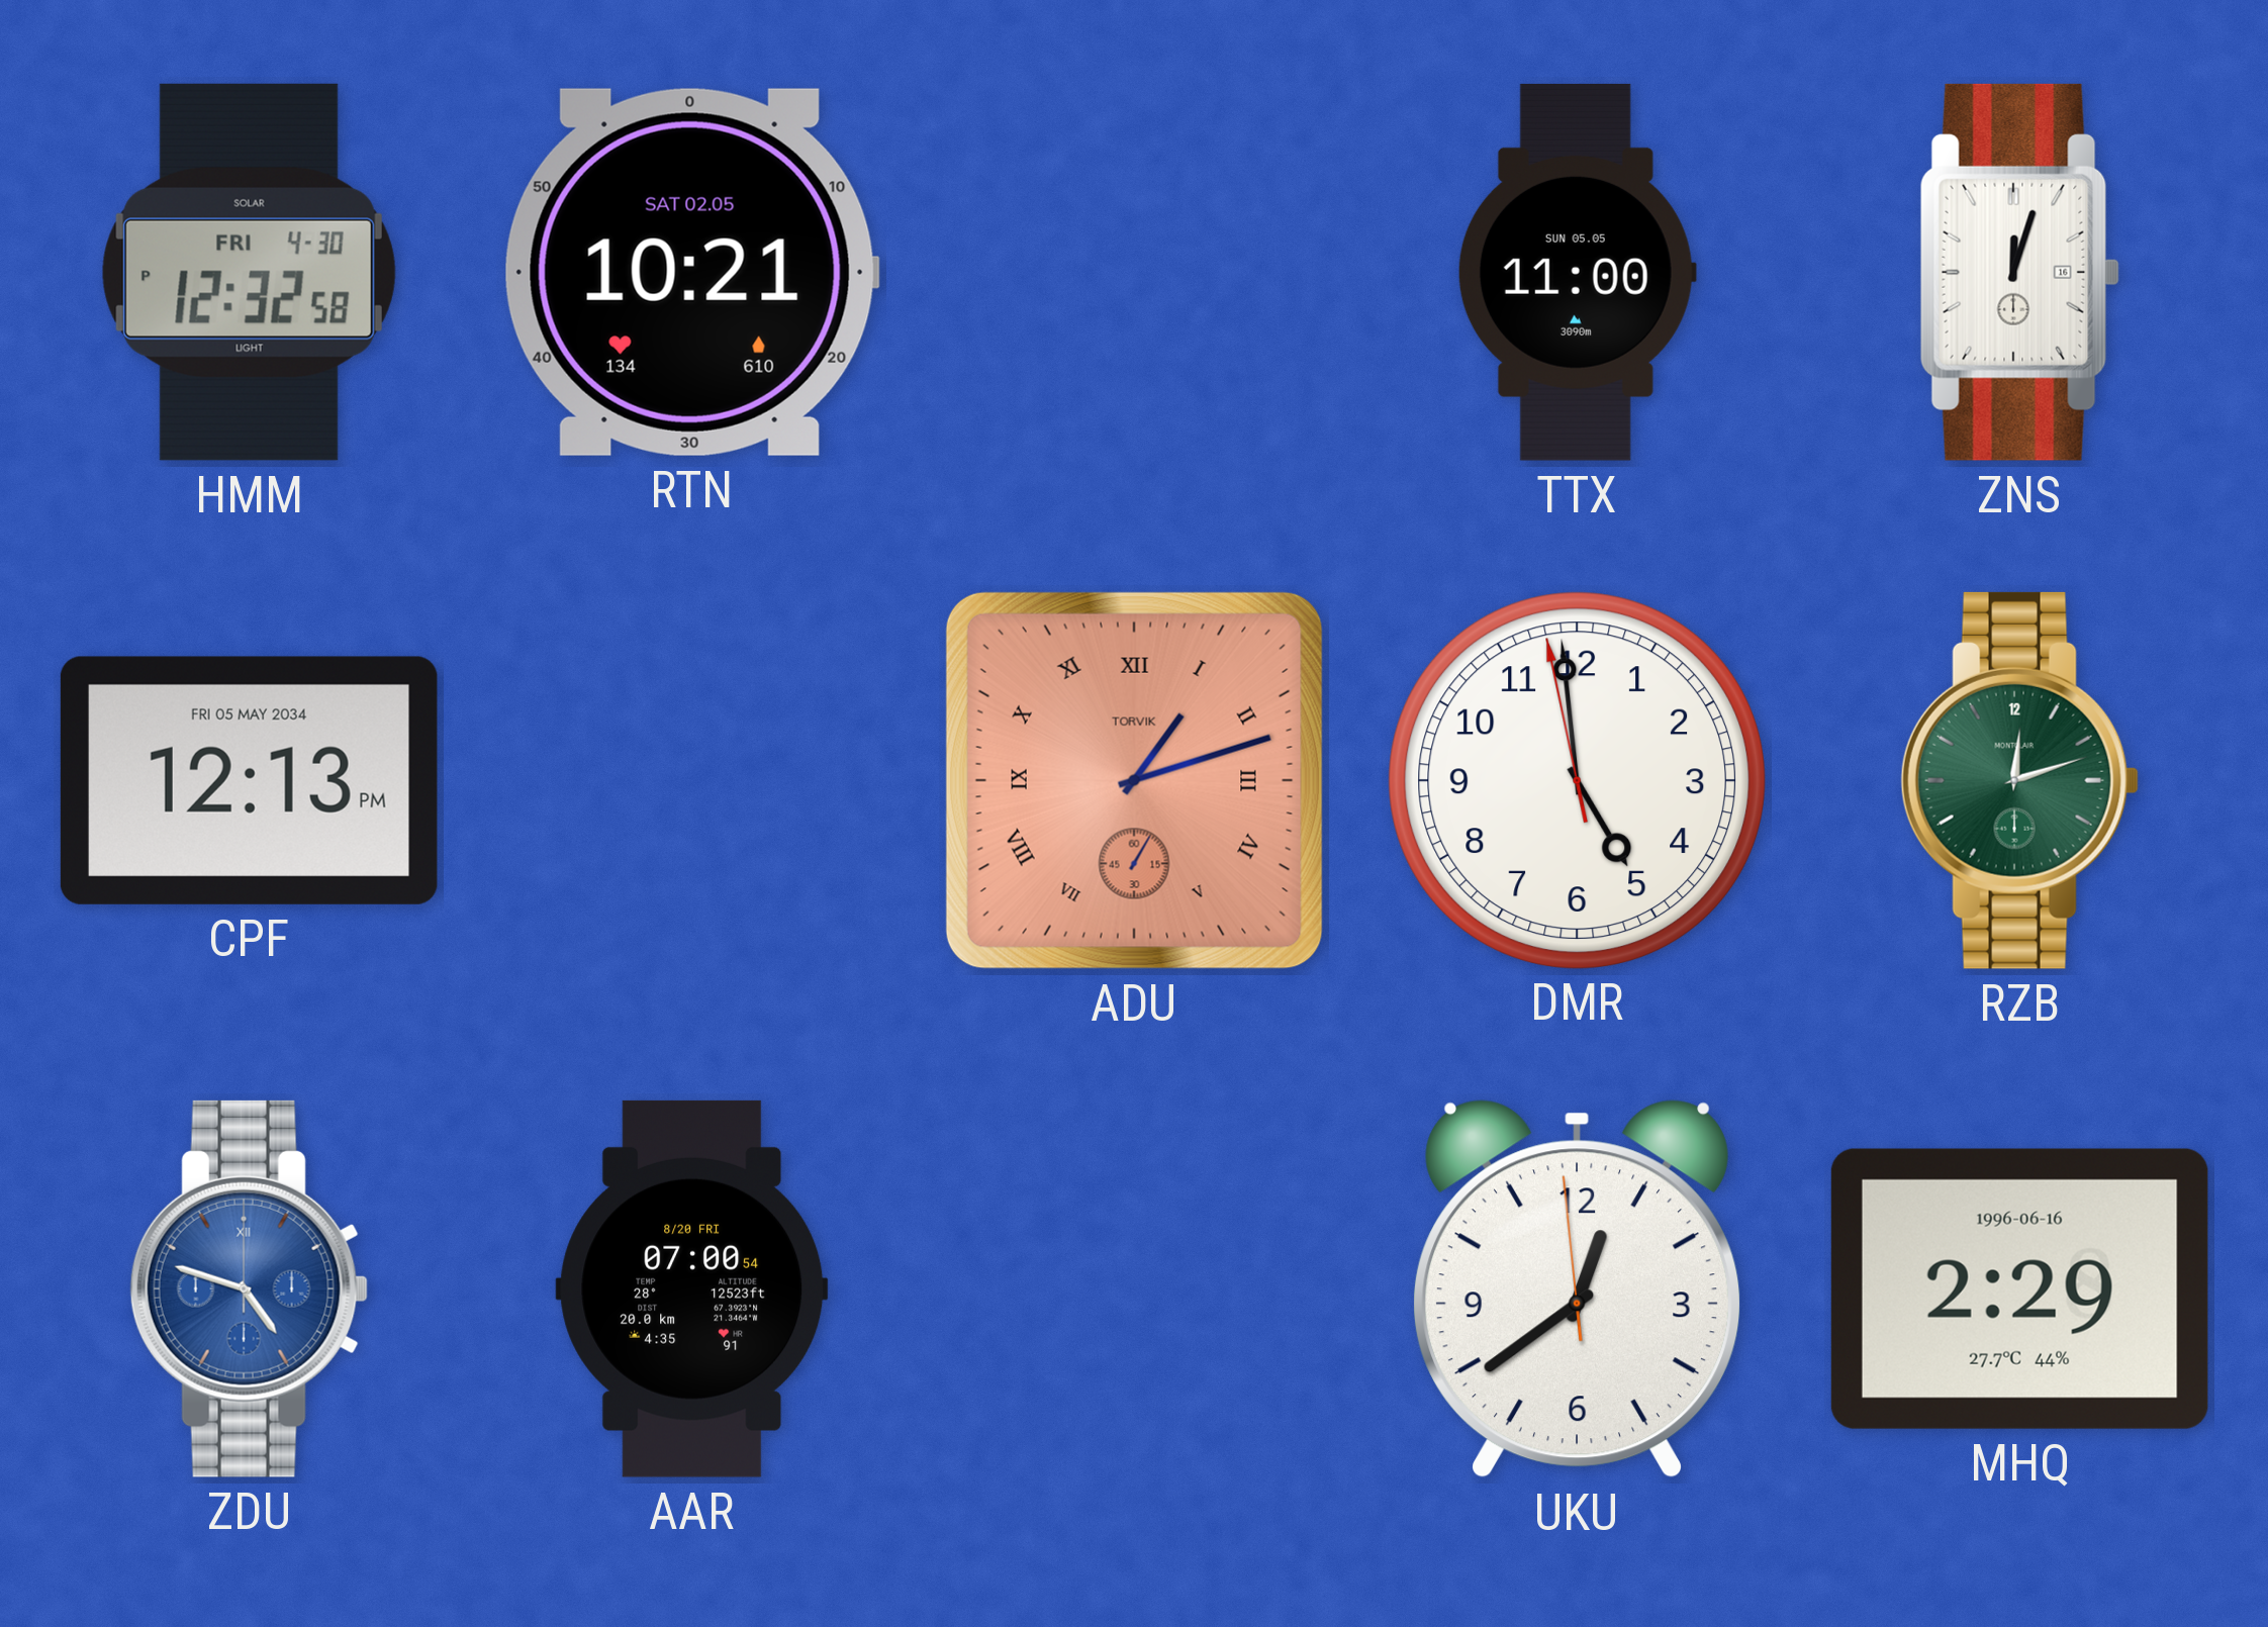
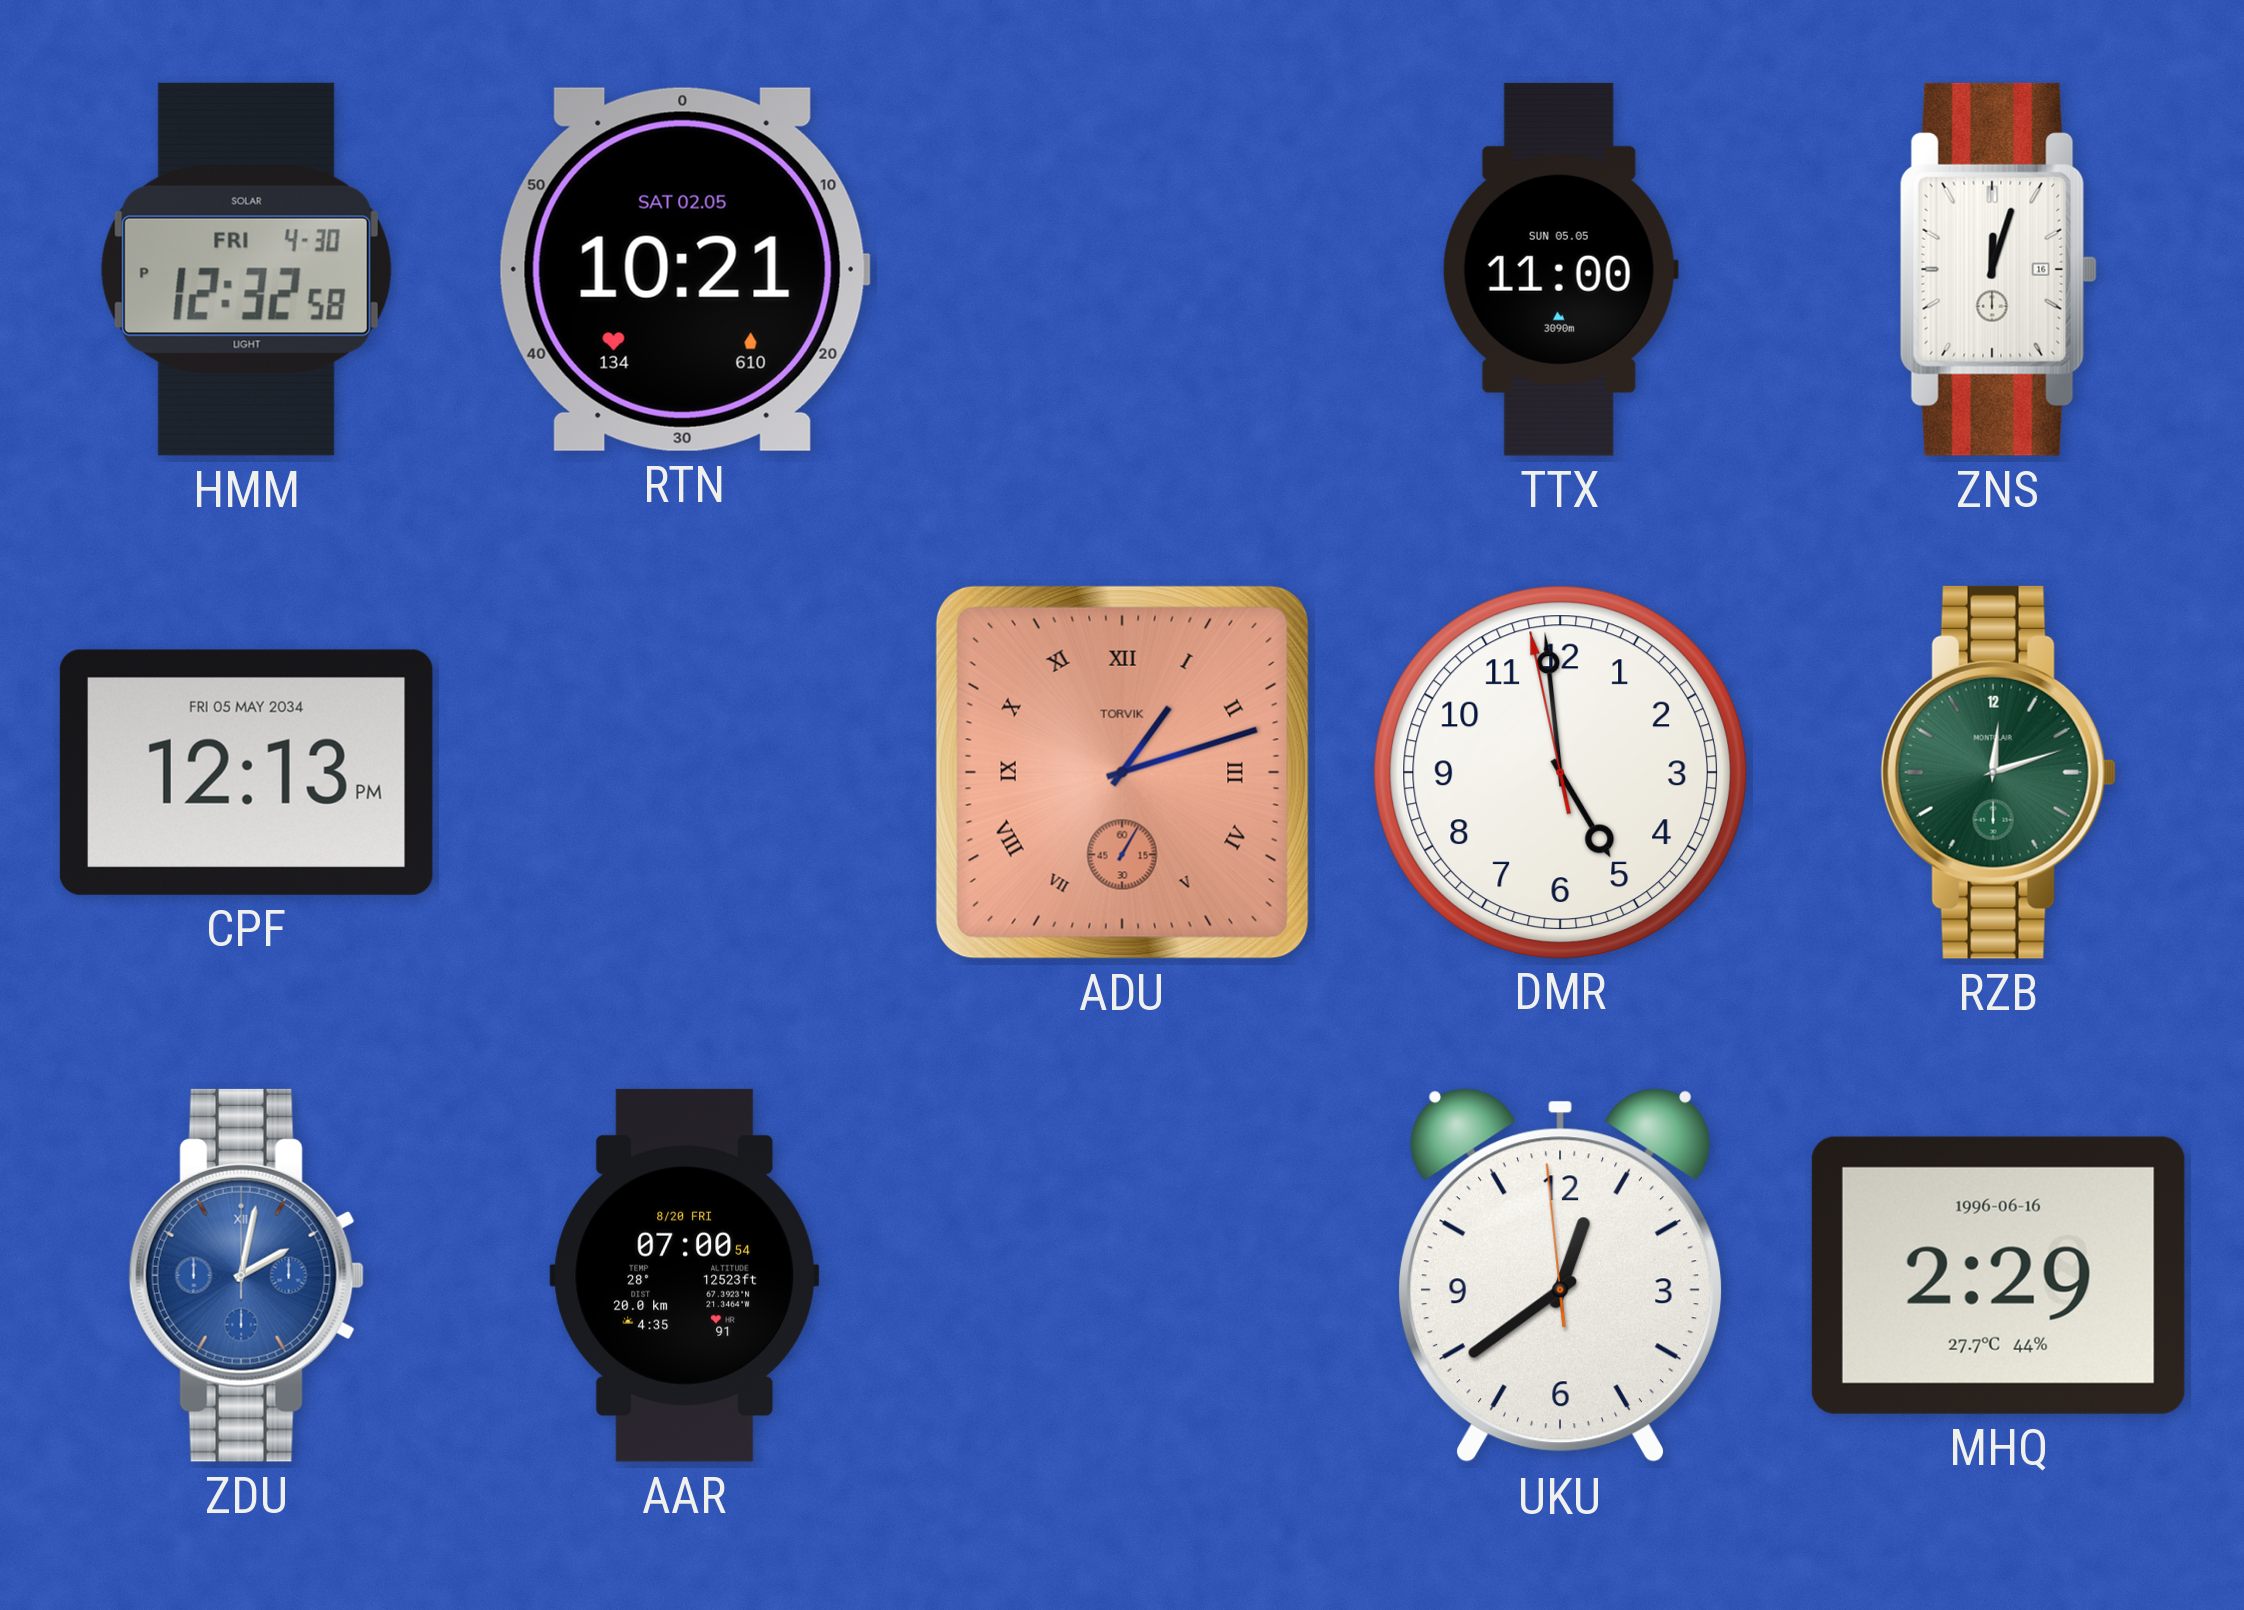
ZDU: 4:48 -> 2:02 (246, 1275)
